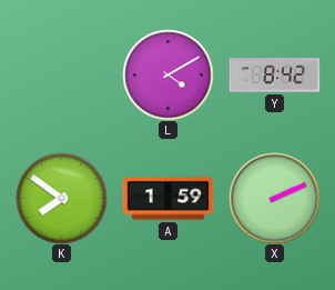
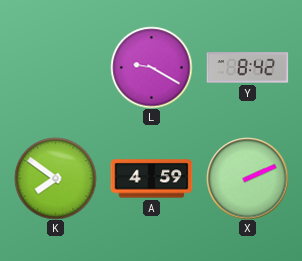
L: 4:10 -> 9:20 (151, 67)
A: 1:59 -> 4:59 (151, 179)
